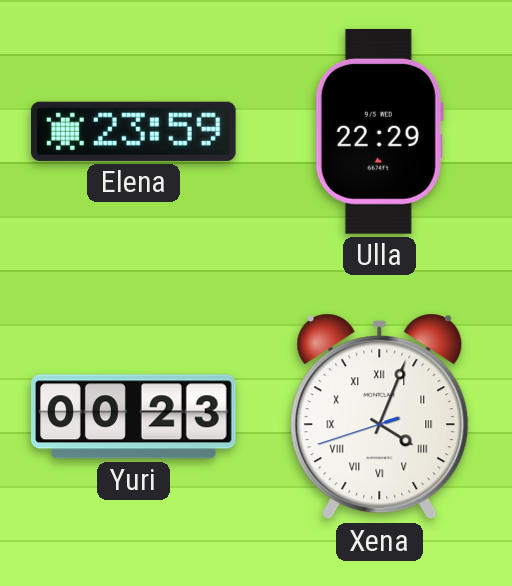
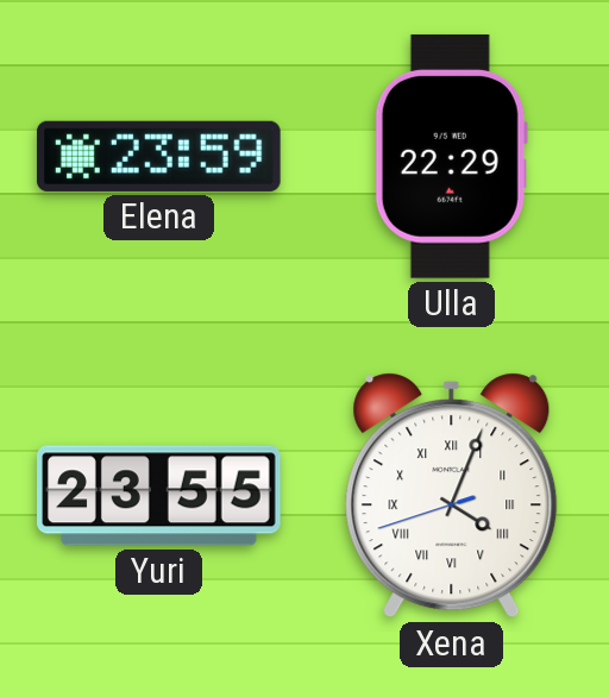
Yuri: 00:23 -> 23:55 (159, 496)
